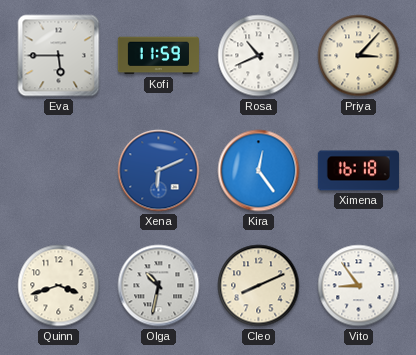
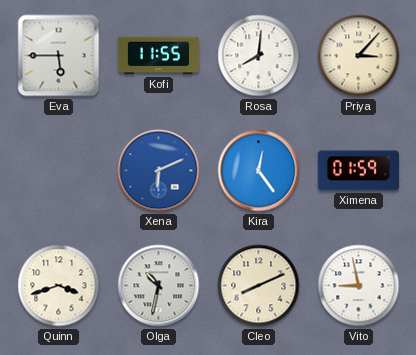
Kofi: 11:59 -> 11:55 (158, 56)
Rosa: 10:41 -> 8:01 (259, 56)
Ximena: 16:18 -> 01:59 (358, 171)
Vito: 8:54 -> 8:58 (359, 286)
